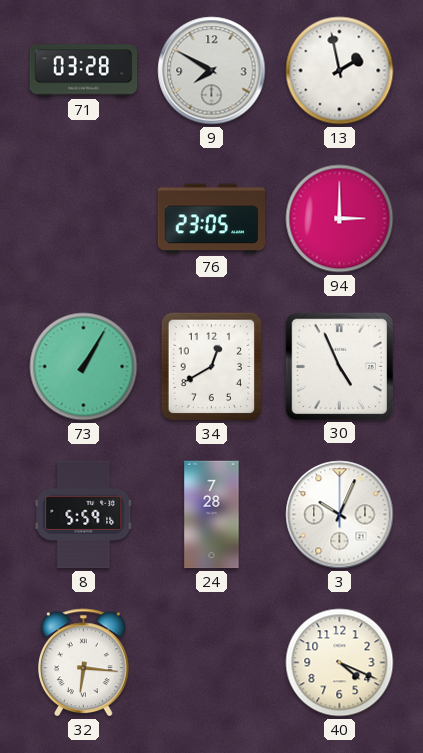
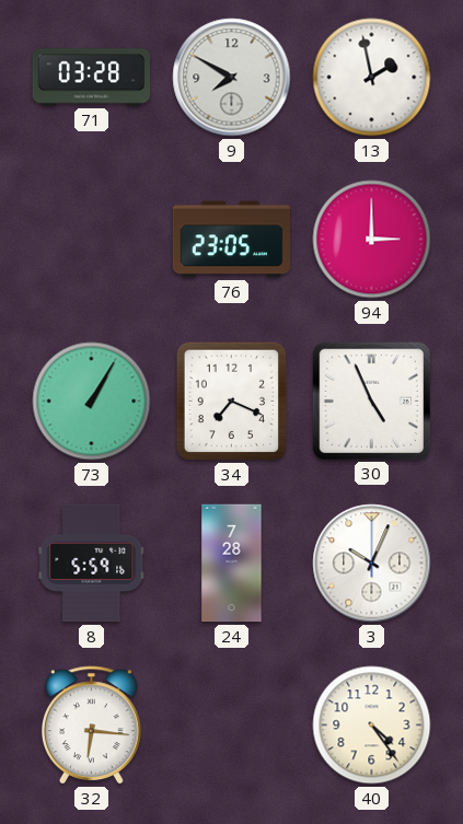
34: 12:40 -> 7:19 (232, 402)
40: 4:19 -> 4:24 (372, 726)
